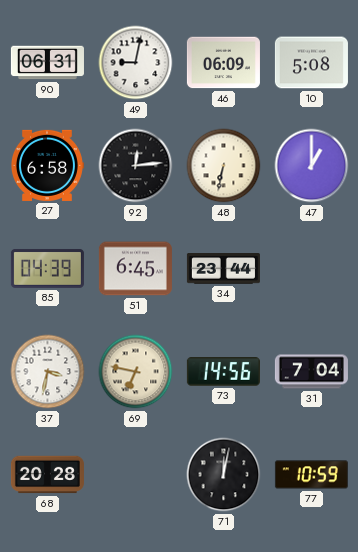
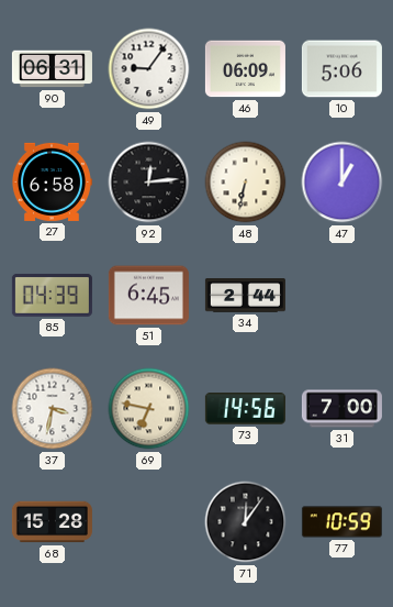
49: 9:02 -> 9:06 (149, 69)
10: 5:08 -> 5:06 (341, 69)
34: 23:44 -> 2:44 (245, 296)
31: 7:04 -> 7:00 (341, 409)
68: 20:28 -> 15:28 (52, 522)
71: 12:02 -> 12:06 (246, 522)
